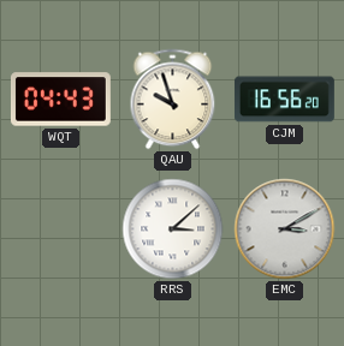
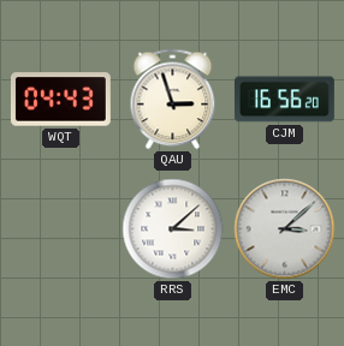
QAU: 9:57 -> 2:57 (173, 100)
EMC: 3:10 -> 3:08 (285, 229)
